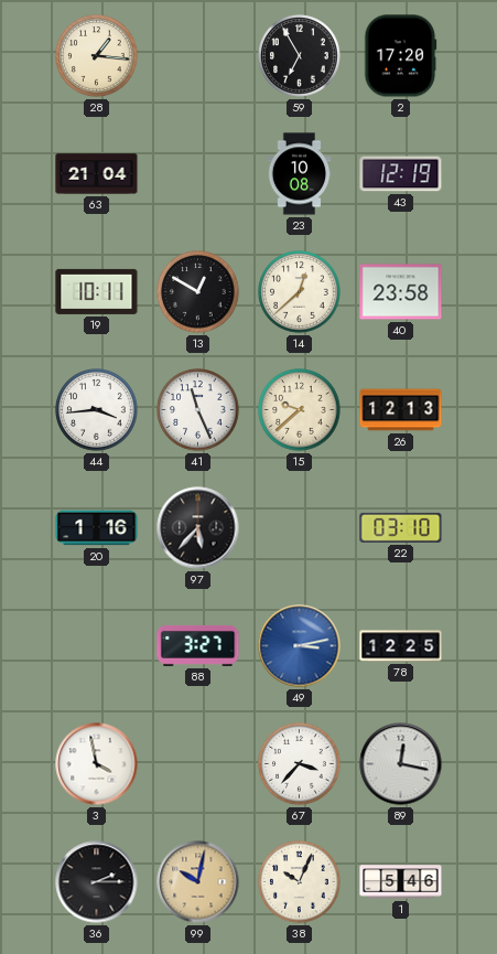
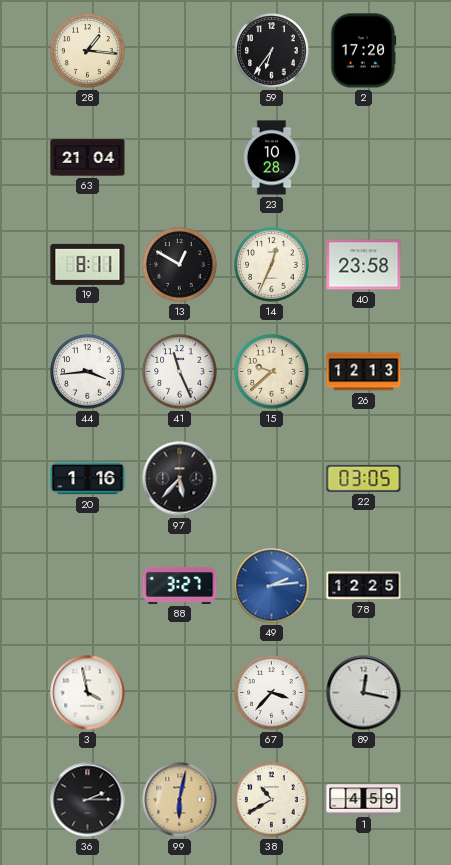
59: 6:55 -> 6:36 (272, 51)
23: 10:08 -> 10:28 (272, 158)
43: 12:19 -> none (401, 174)
19: 10:11 -> 8:11 (88, 264)
14: 12:38 -> 12:34 (272, 265)
22: 03:10 -> 03:05 (364, 478)
49: 3:13 -> 2:14 (272, 586)
99: 10:02 -> 6:02 (180, 800)
38: 10:04 -> 10:40 (272, 800)
1: 5:46 -> 4:59 (364, 800)
